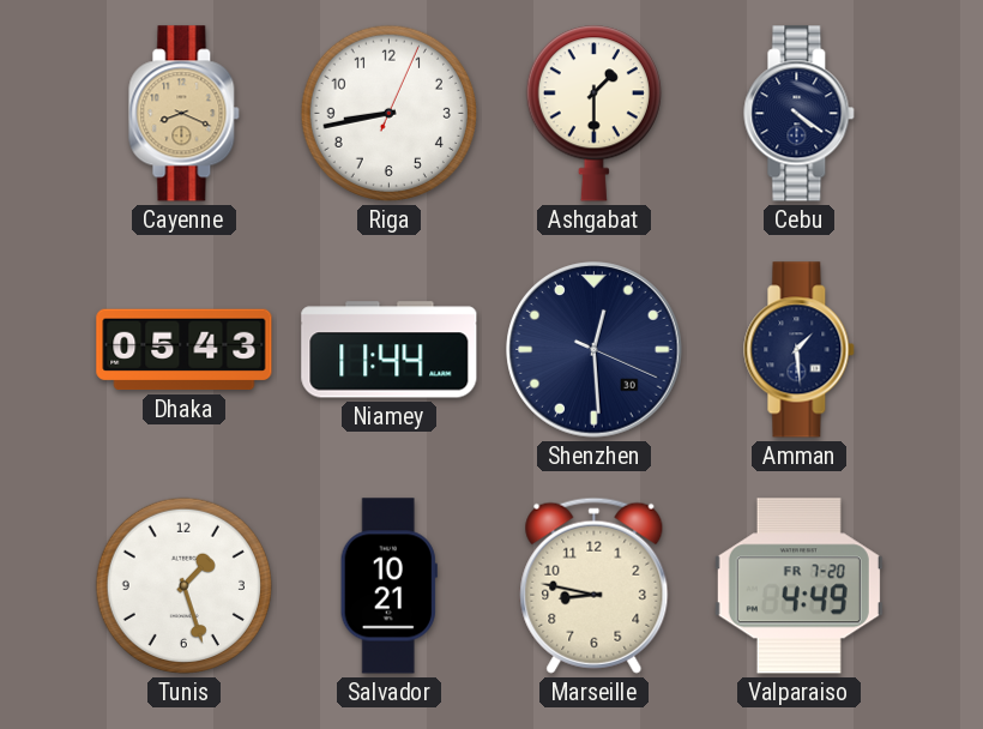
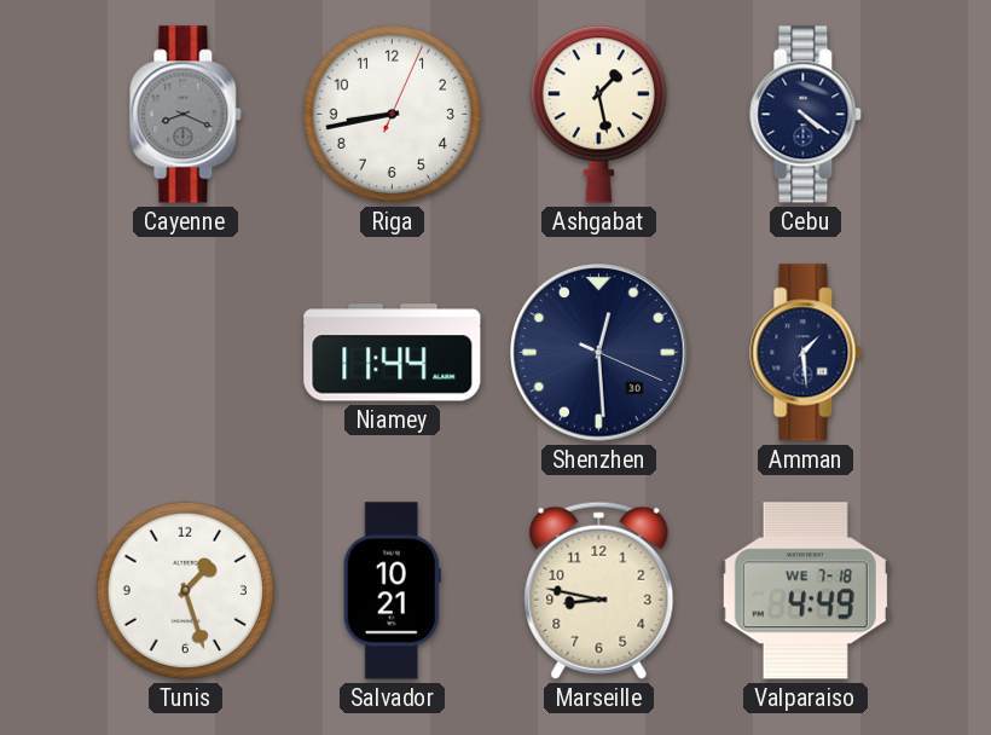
Cayenne dial: champagne -> grey (186, 115)
Ashgabat: 1:30 -> 1:28 (598, 115)
Dhaka: 05:43 -> none (185, 350)
Valparaiso date: FR 7-20 -> WE 7-18 (805, 591)
